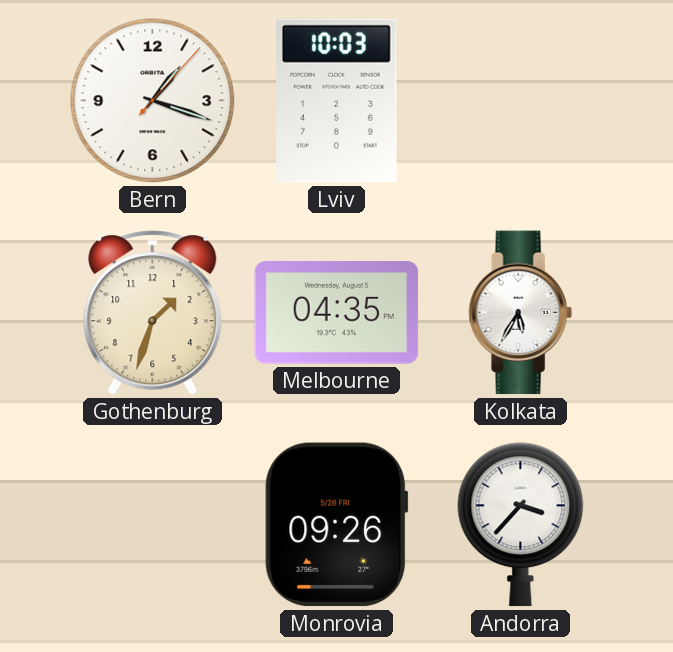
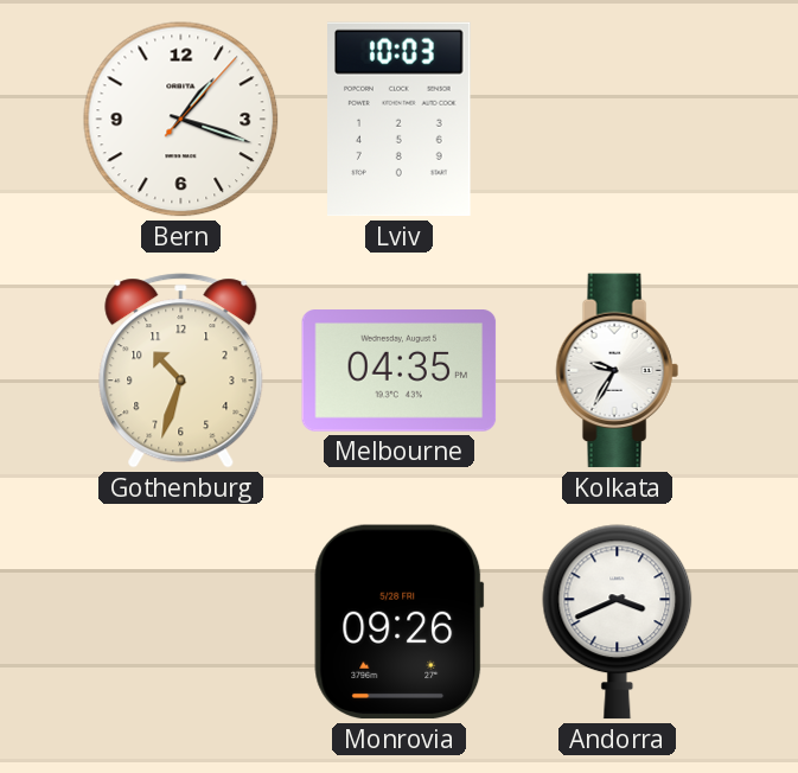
Gothenburg: 1:33 -> 10:33 (181, 371)
Kolkata: 5:35 -> 9:35 (617, 371)
Andorra: 3:37 -> 3:41 (618, 622)
